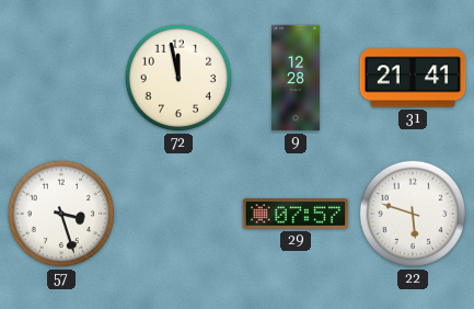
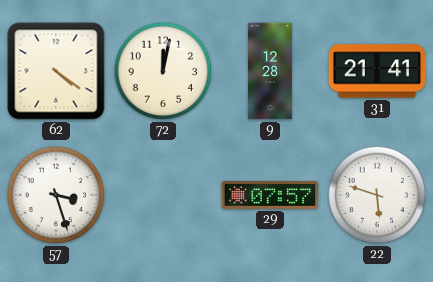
62: none -> 4:21 (56, 71)
72: 11:58 -> 12:02 (163, 71)
